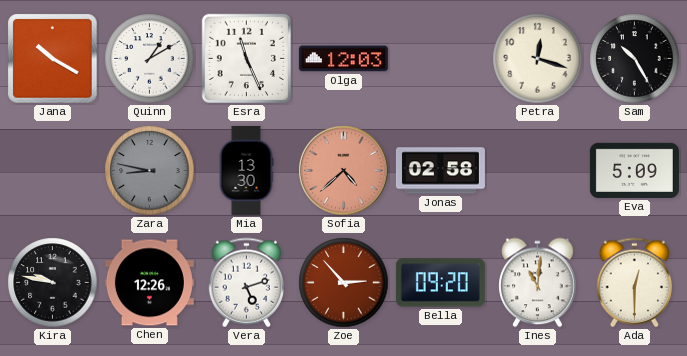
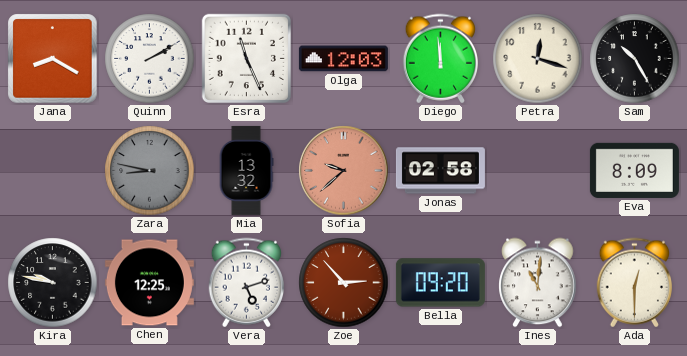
Jana: 10:20 -> 8:20 (53, 59)
Quinn: 1:10 -> 2:10 (150, 59)
Diego: none -> 11:59 (440, 59)
Mia: 13:30 -> 13:32 (246, 170)
Sofia: 4:38 -> 9:38 (344, 171)
Eva: 5:09 -> 8:09 (634, 170)
Chen: 12:26 -> 12:25 (149, 283)
